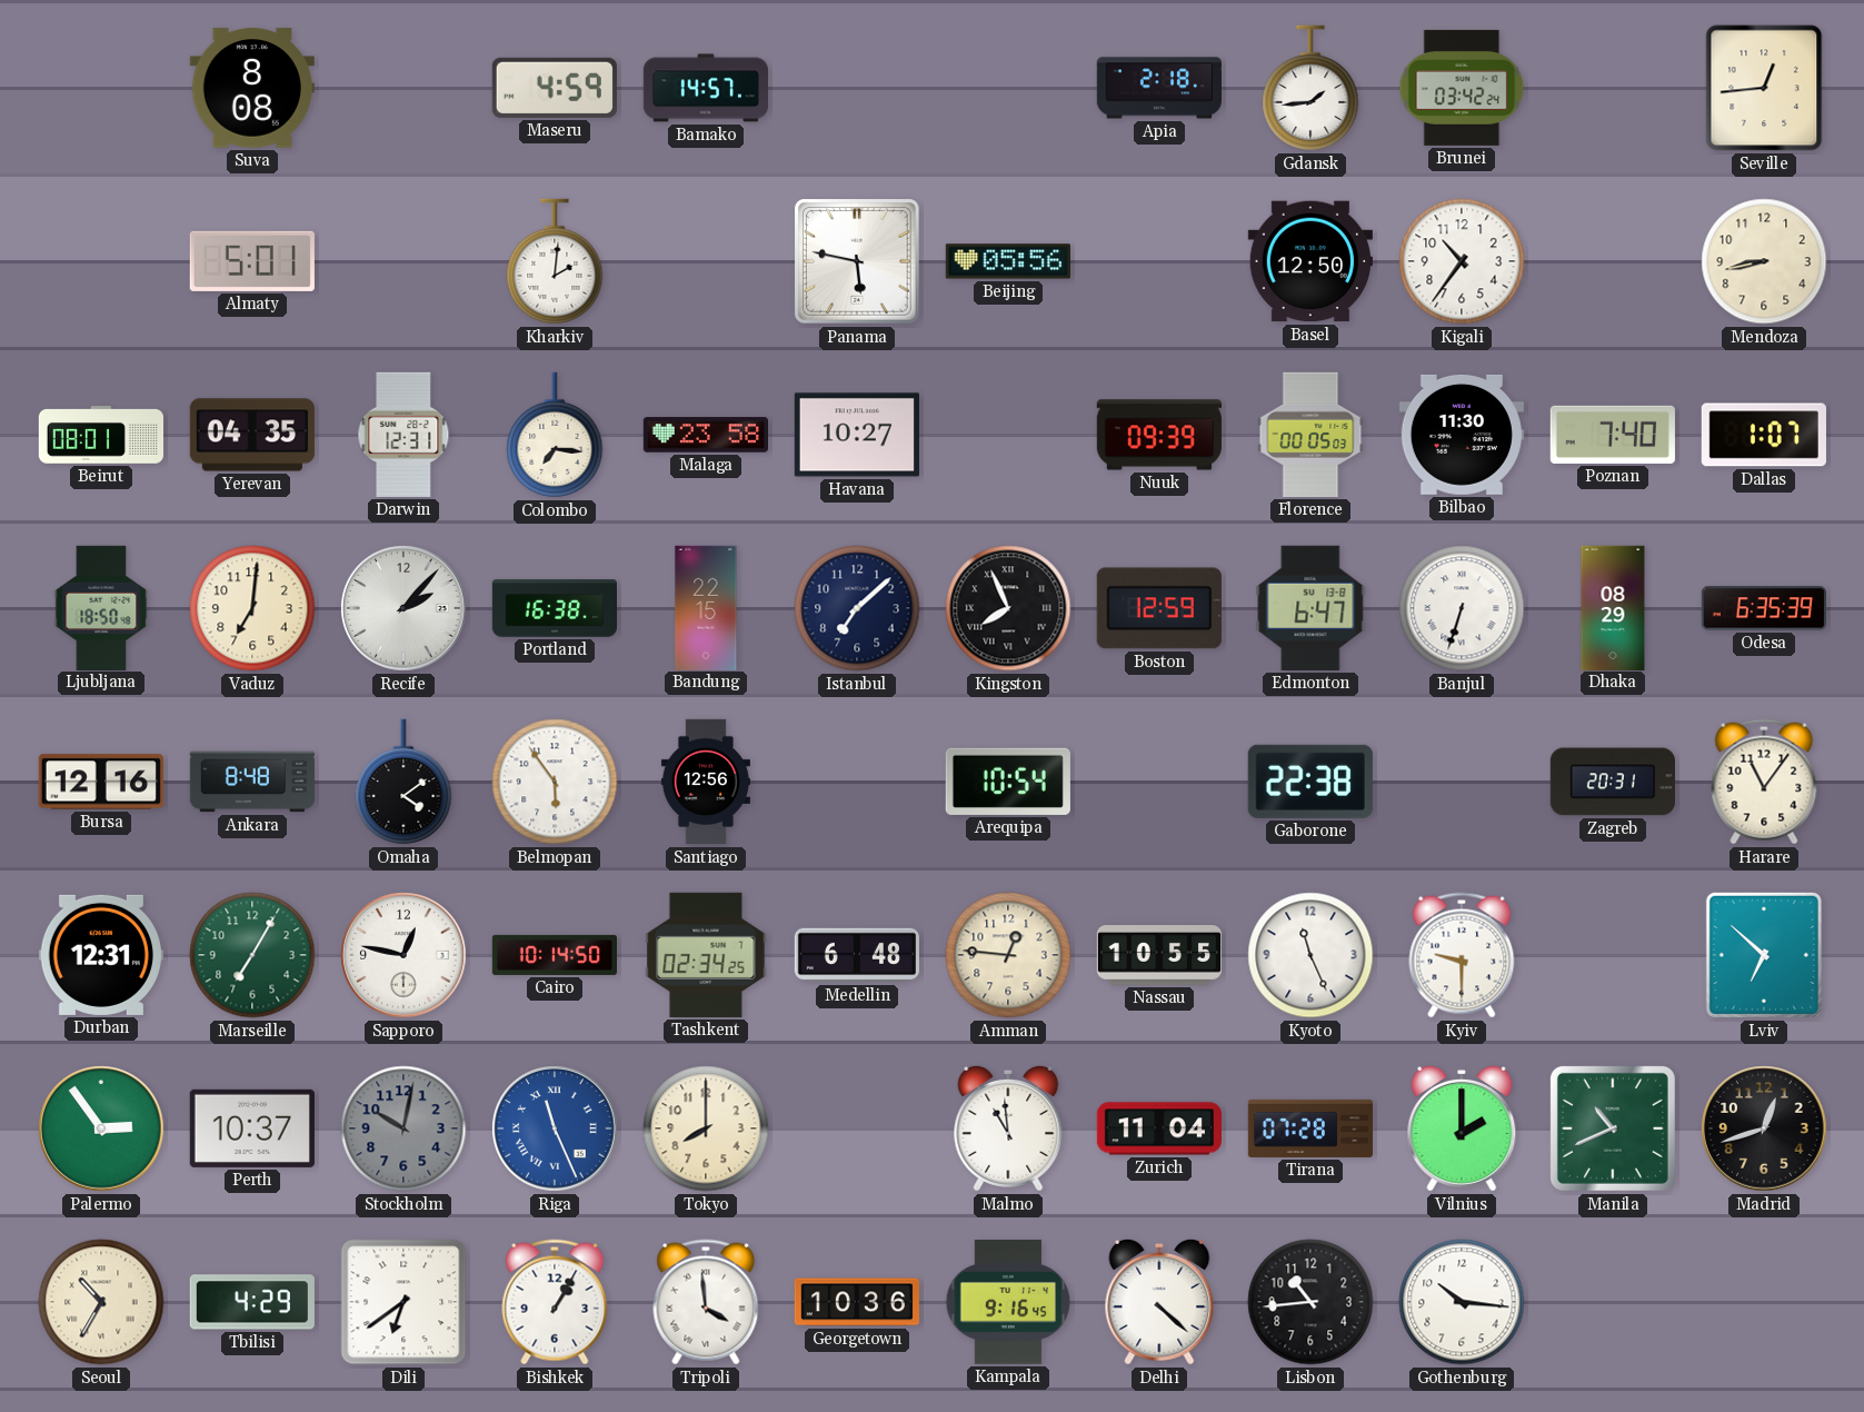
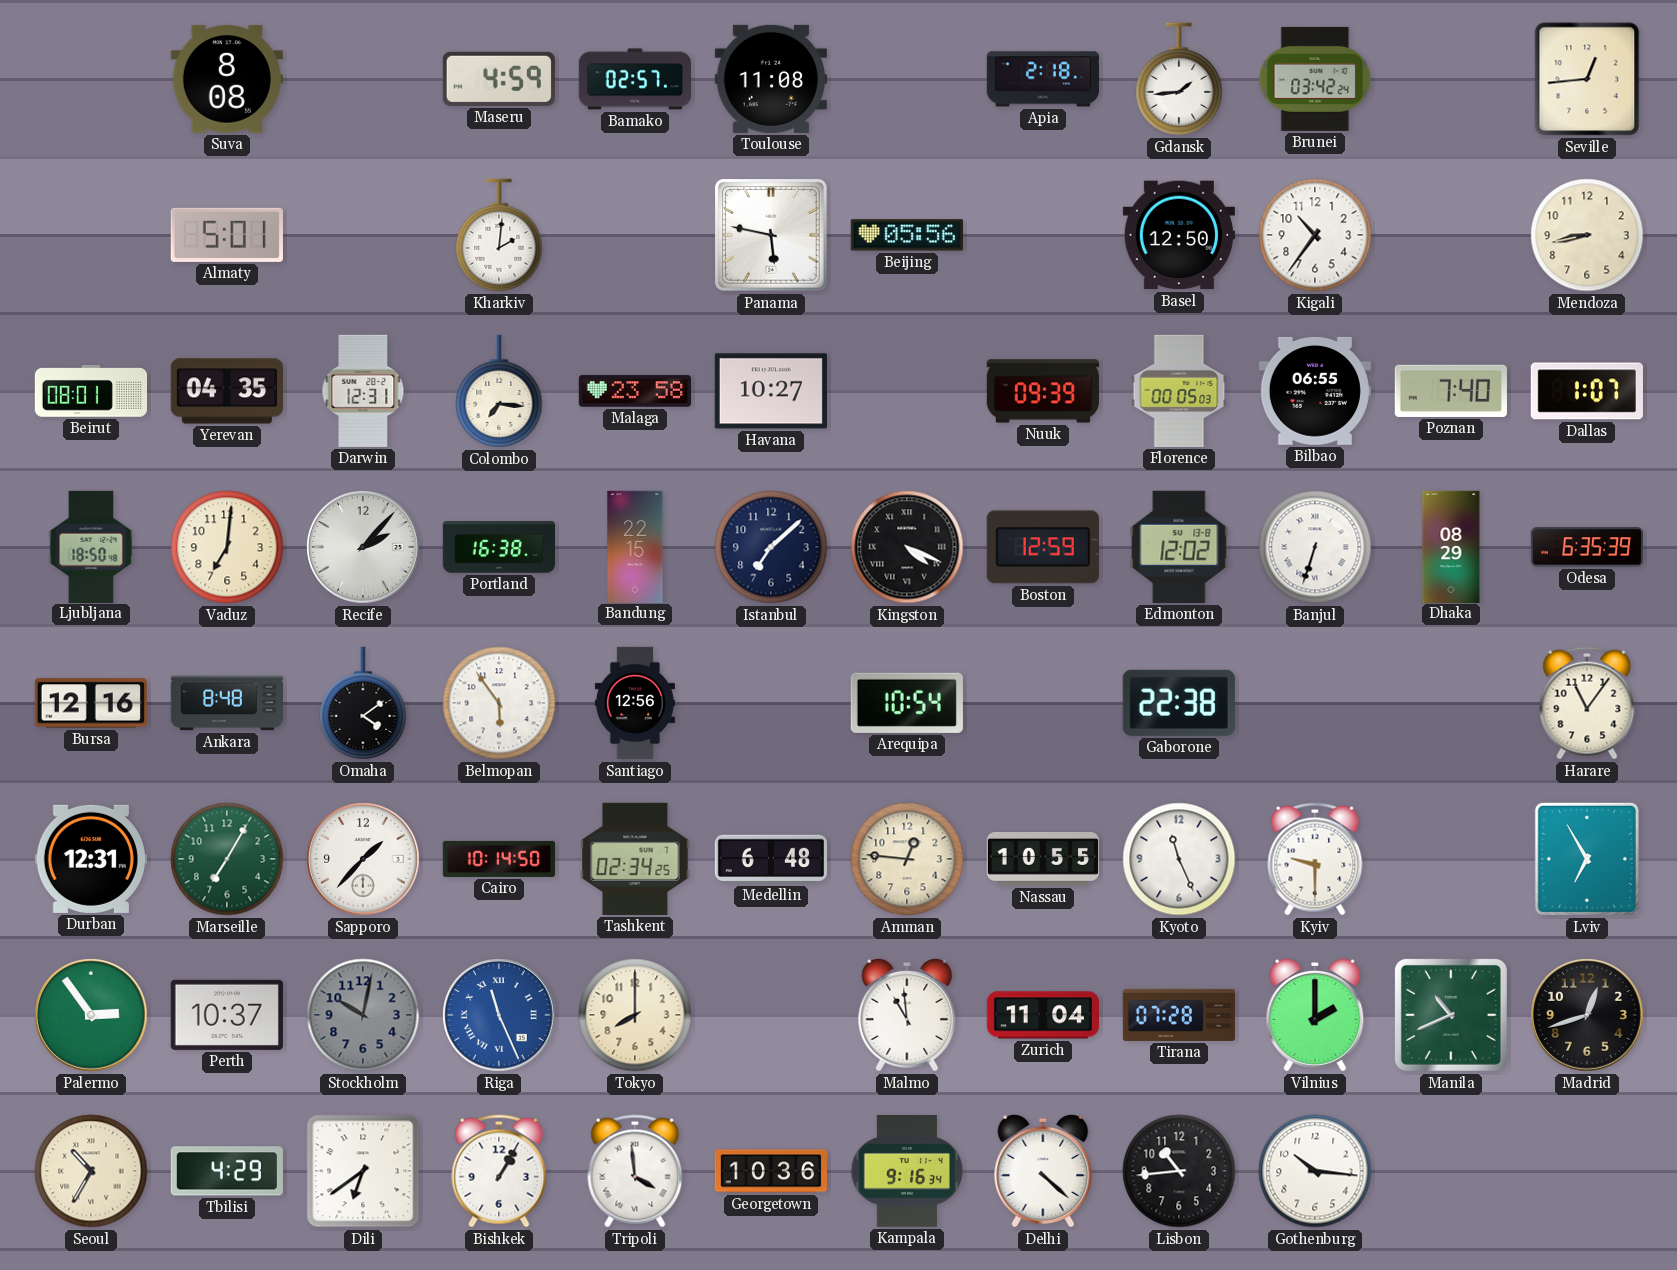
Bamako: 14:57 -> 02:57 (634, 79)
Toulouse: none -> 11:08 (771, 79)
Bilbao: 11:30 -> 06:55 (1315, 391)
Kingston: 7:56 -> 4:19 (907, 547)
Edmonton: 6:47 -> 12:02 (1179, 547)
Zagreb: 20:31 -> none (1613, 782)
Sapporo: 12:47 -> 1:37 (363, 859)
Lviv: 6:52 -> 6:55 (1587, 859)
Kampala: 9:16:45 -> 9:16:34 (907, 1172)
